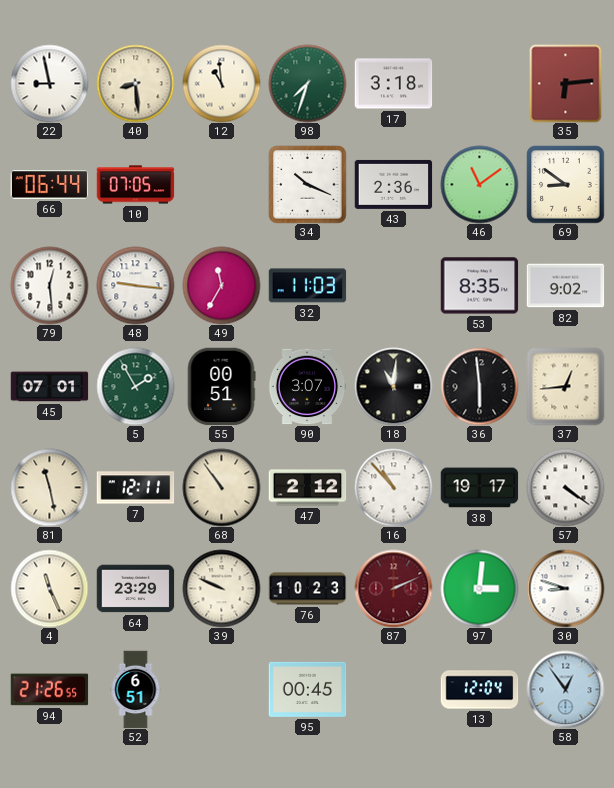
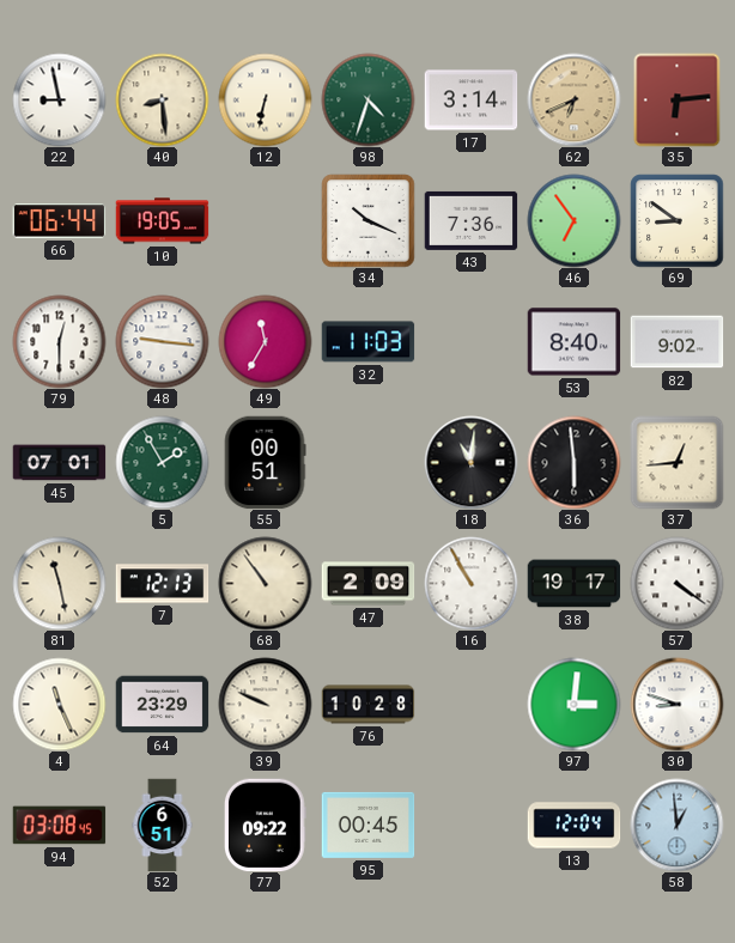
12: 10:59 -> 6:32 (265, 99)
98: 7:33 -> 4:33 (367, 99)
17: 3:18 -> 3:14 (470, 101)
62: none -> 6:41 (573, 99)
10: 07:05 -> 19:05 (162, 221)
43: 2:36 -> 7:36 (470, 220)
46: 11:09 -> 6:54 (573, 220)
79: 12:29 -> 12:30 (59, 341)
53: 8:35 -> 8:40 (573, 342)
90: 3:07 -> none (307, 387)
7: 12:11 -> 12:13 (162, 584)
47: 2:12 -> 2:09 (367, 584)
16: 10:53 -> 10:55 (470, 583)
76: 10:23 -> 10:28 (367, 705)
87: 2:11 -> none (393, 588)
94: 21:26 -> 03:08 (59, 826)
77: none -> 09:22 (266, 825)
58: 12:54 -> 12:59 (676, 825)
